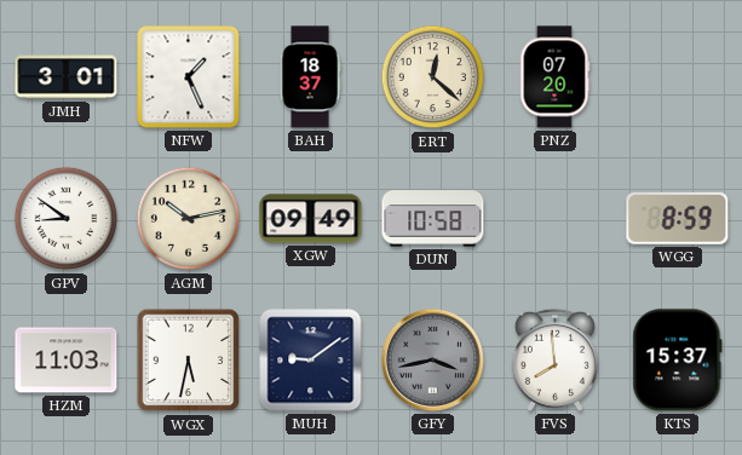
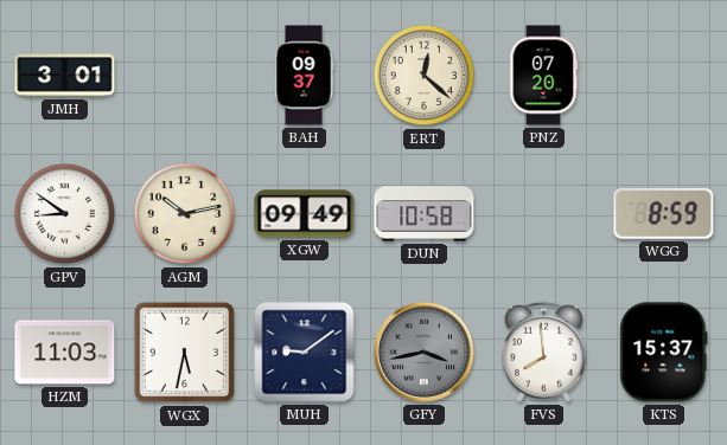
NFW: 1:26 -> none (189, 77)
BAH: 18:37 -> 09:37 (304, 76)
